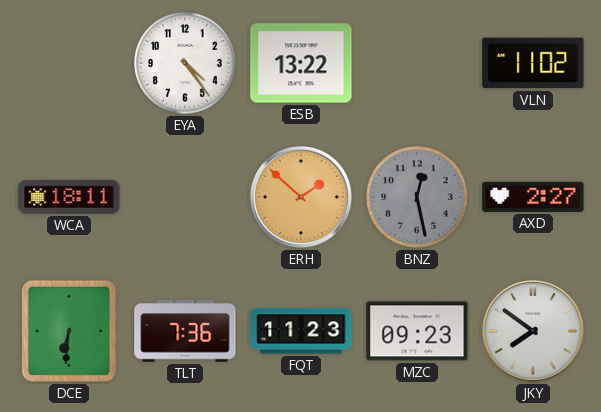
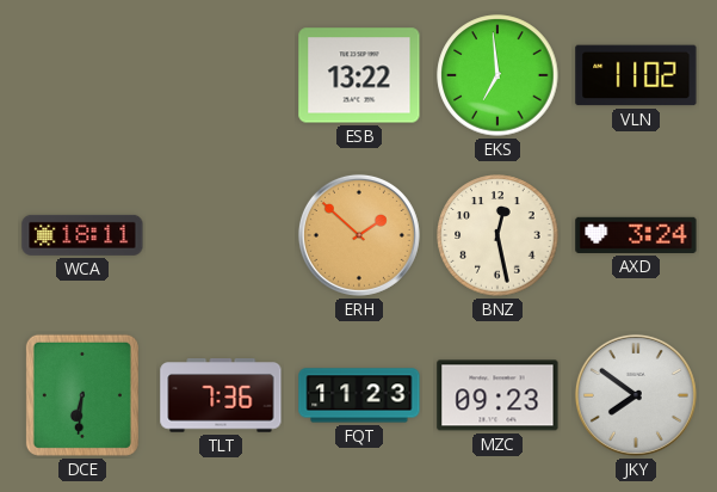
EYA: 4:24 -> none (185, 63)
EKS: none -> 6:59 (497, 75)
BNZ dial: grey -> cream (497, 235)
AXD: 2:27 -> 3:24 (636, 235)
